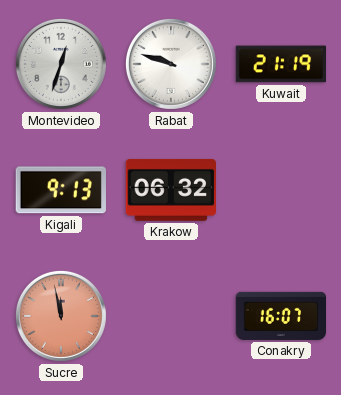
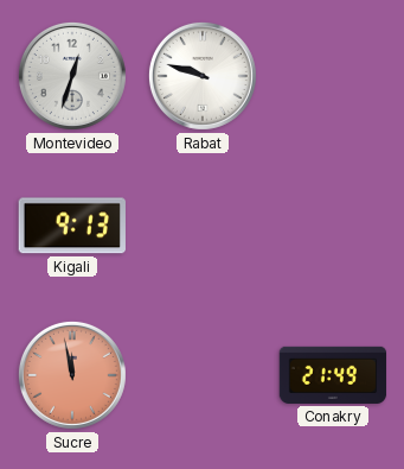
Kuwait: 21:19 -> none (281, 64)
Krakow: 06:32 -> none (170, 190)
Conakry: 16:07 -> 21:49 (333, 375)
